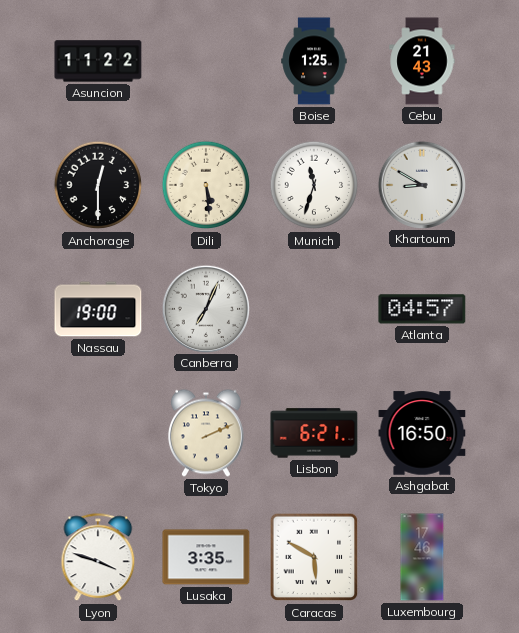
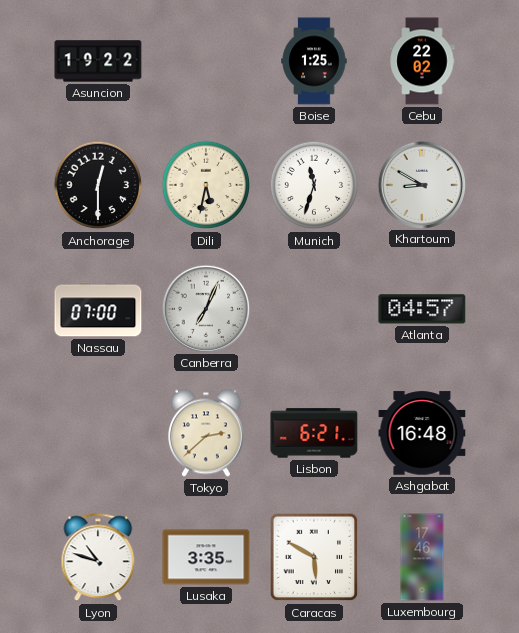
Asuncion: 11:22 -> 19:22 (98, 61)
Cebu: 21:43 -> 22:02 (422, 61)
Dili: 5:29 -> 5:32 (206, 185)
Nassau: 19:00 -> 07:00 (98, 309)
Tokyo: 2:11 -> 2:38 (206, 433)
Ashgabat: 16:50 -> 16:48 (422, 433)
Lyon: 3:48 -> 10:48 (98, 558)
